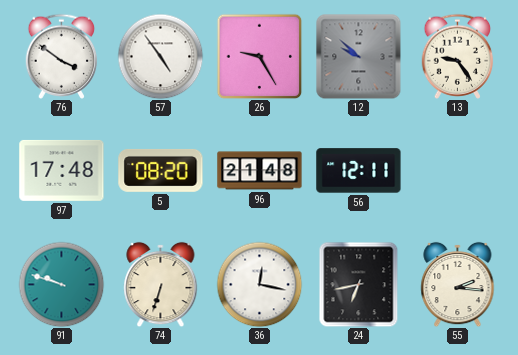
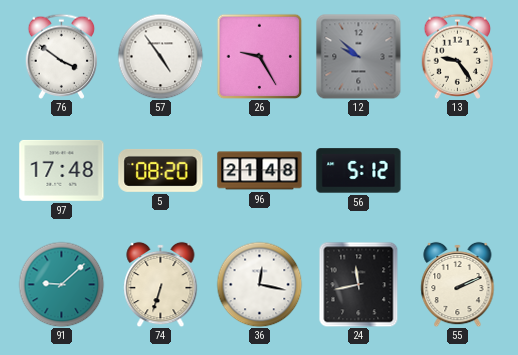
56: 12:11 -> 5:12 (359, 171)
91: 9:48 -> 9:08 (61, 284)
24: 6:43 -> 11:43 (359, 284)
55: 2:16 -> 2:11 (458, 284)
